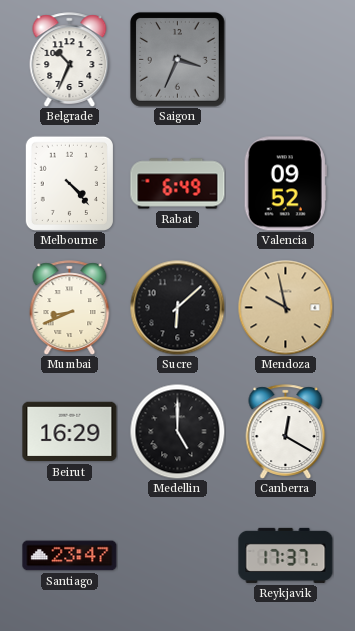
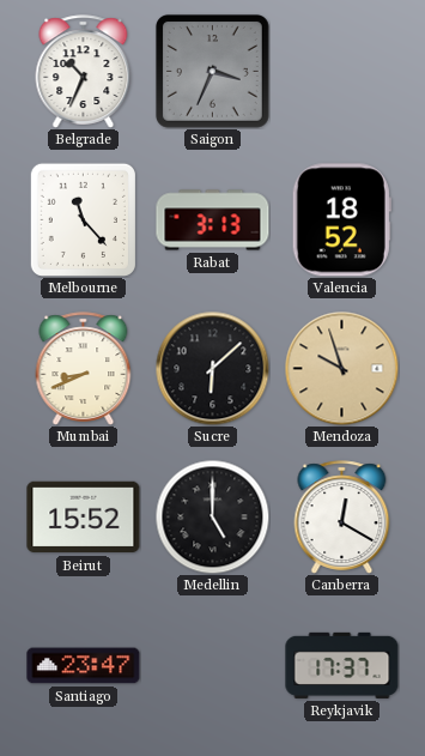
Melbourne: 4:23 -> 11:23 (83, 219)
Rabat: 6:49 -> 3:13 (213, 220)
Valencia: 09:52 -> 18:52 (341, 220)
Mendoza: 9:58 -> 9:57 (341, 368)
Beirut: 16:29 -> 15:52 (84, 518)
